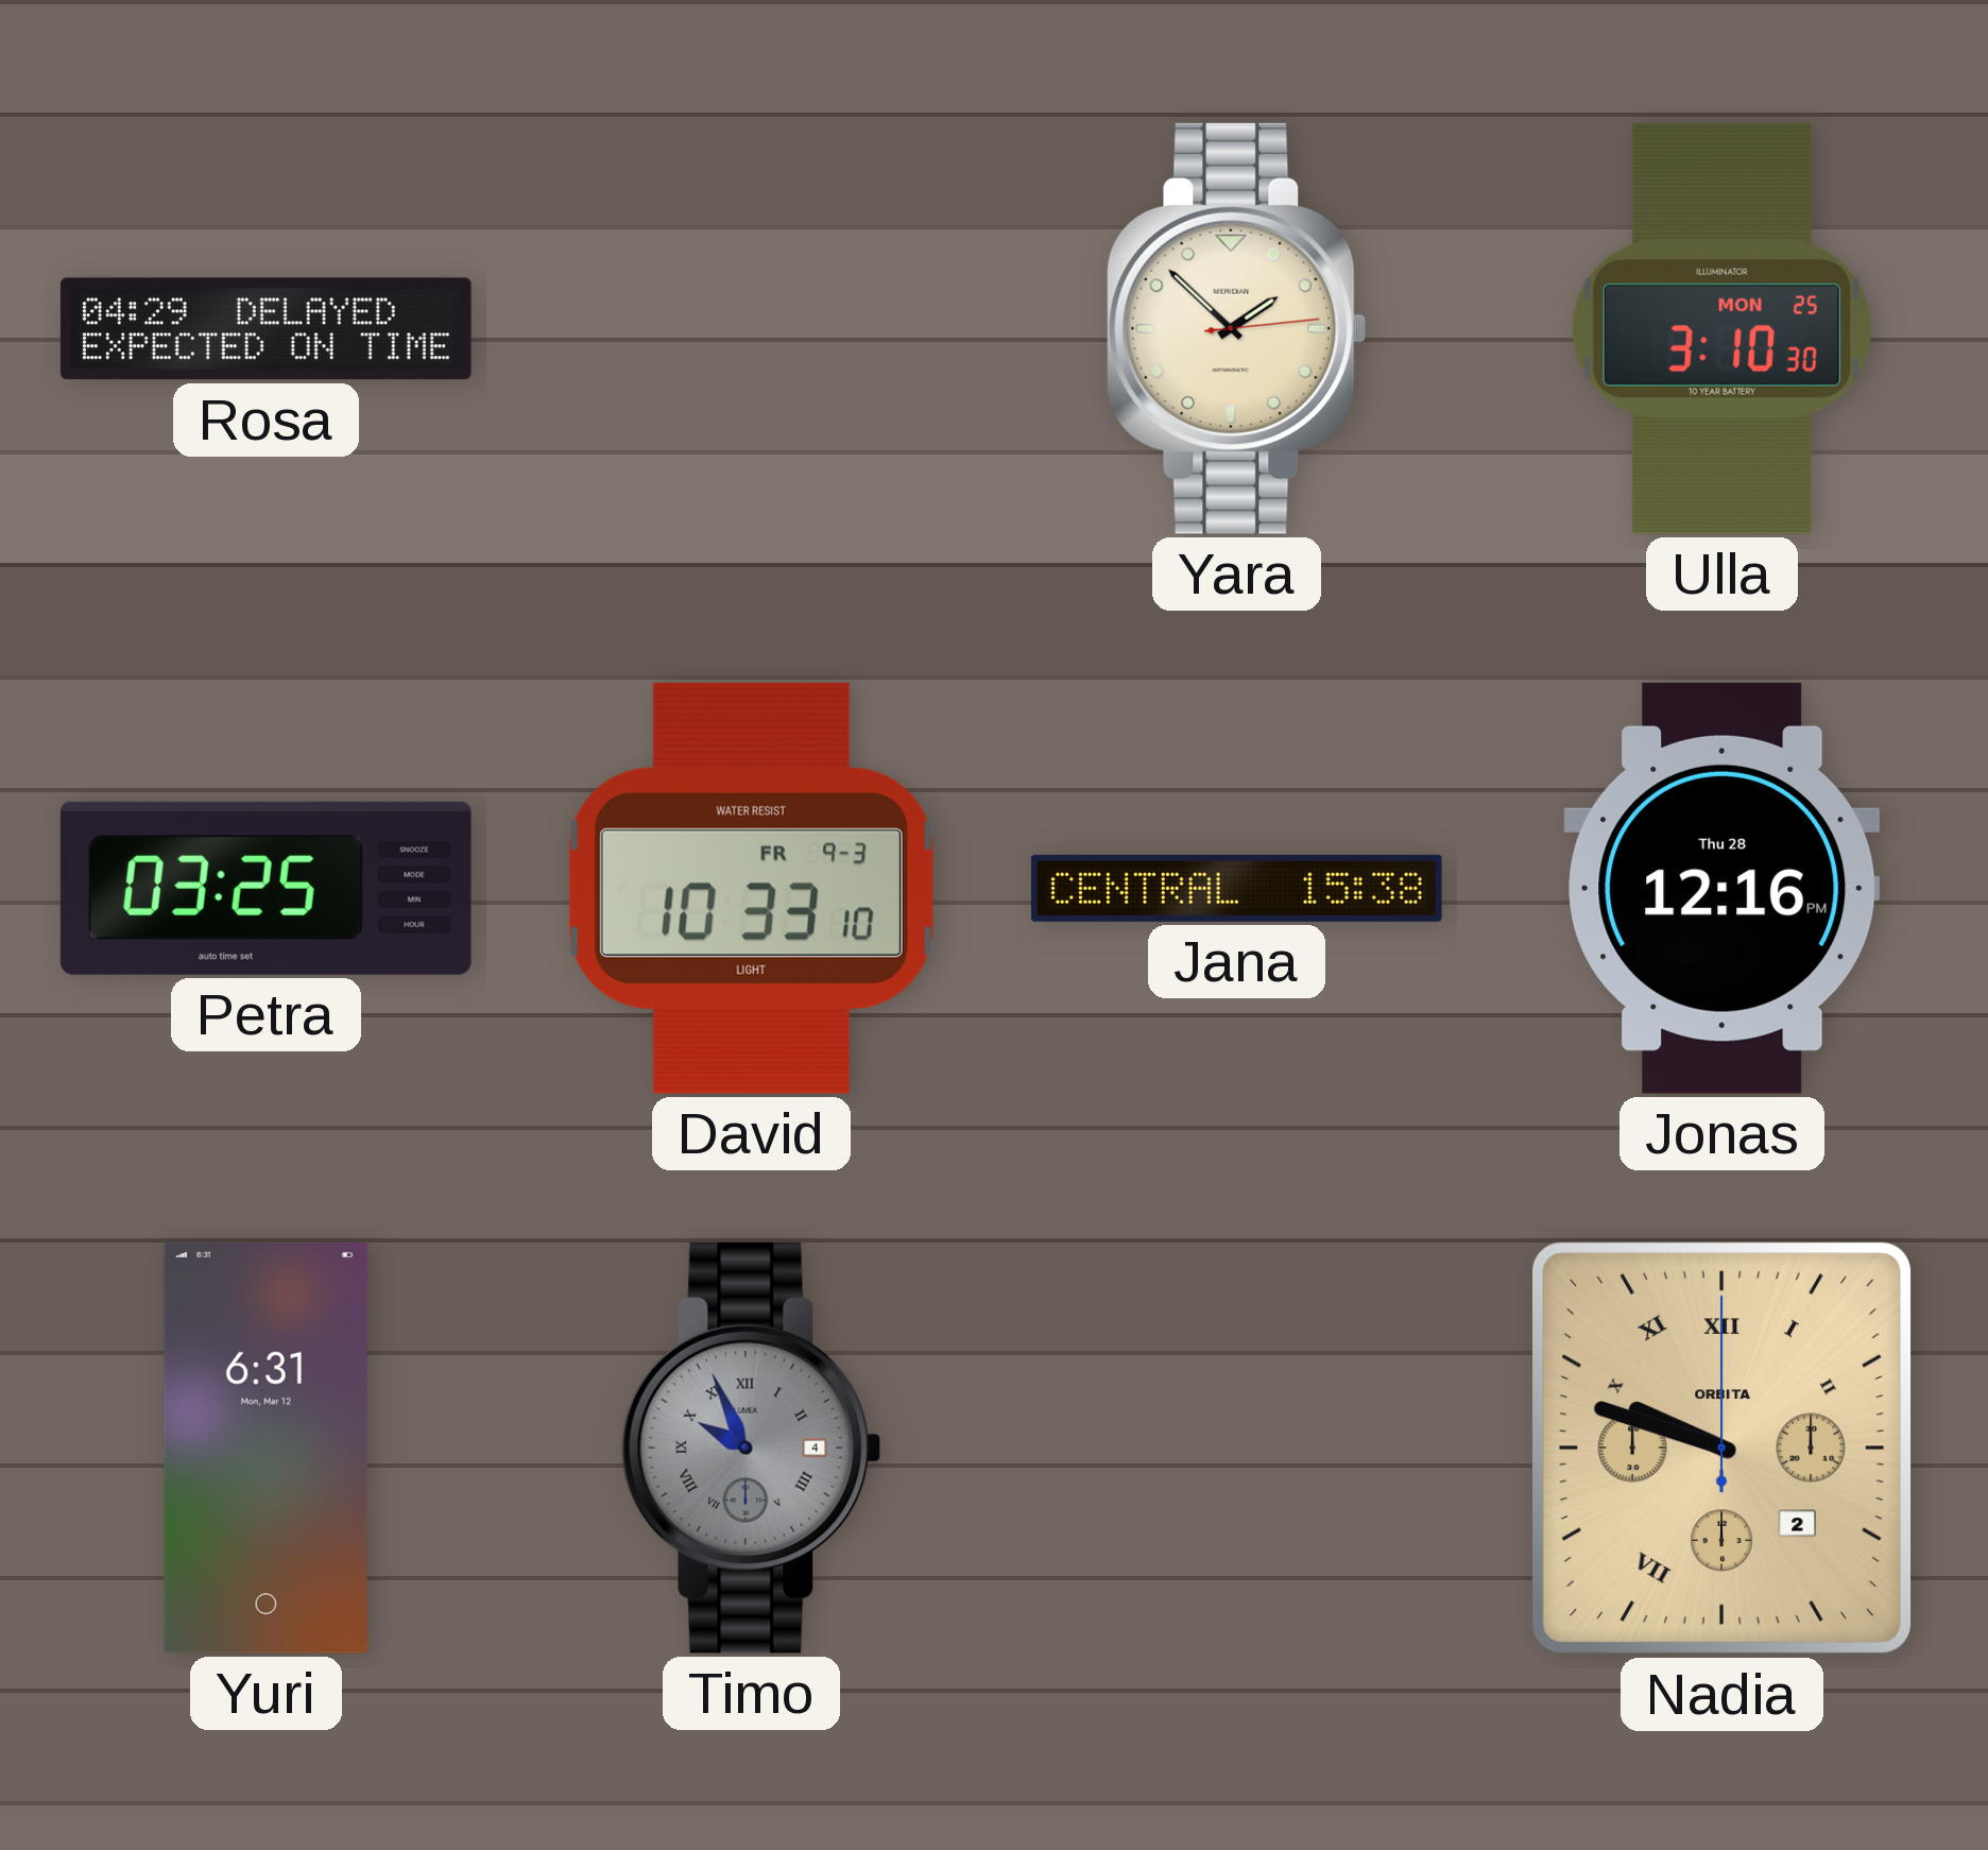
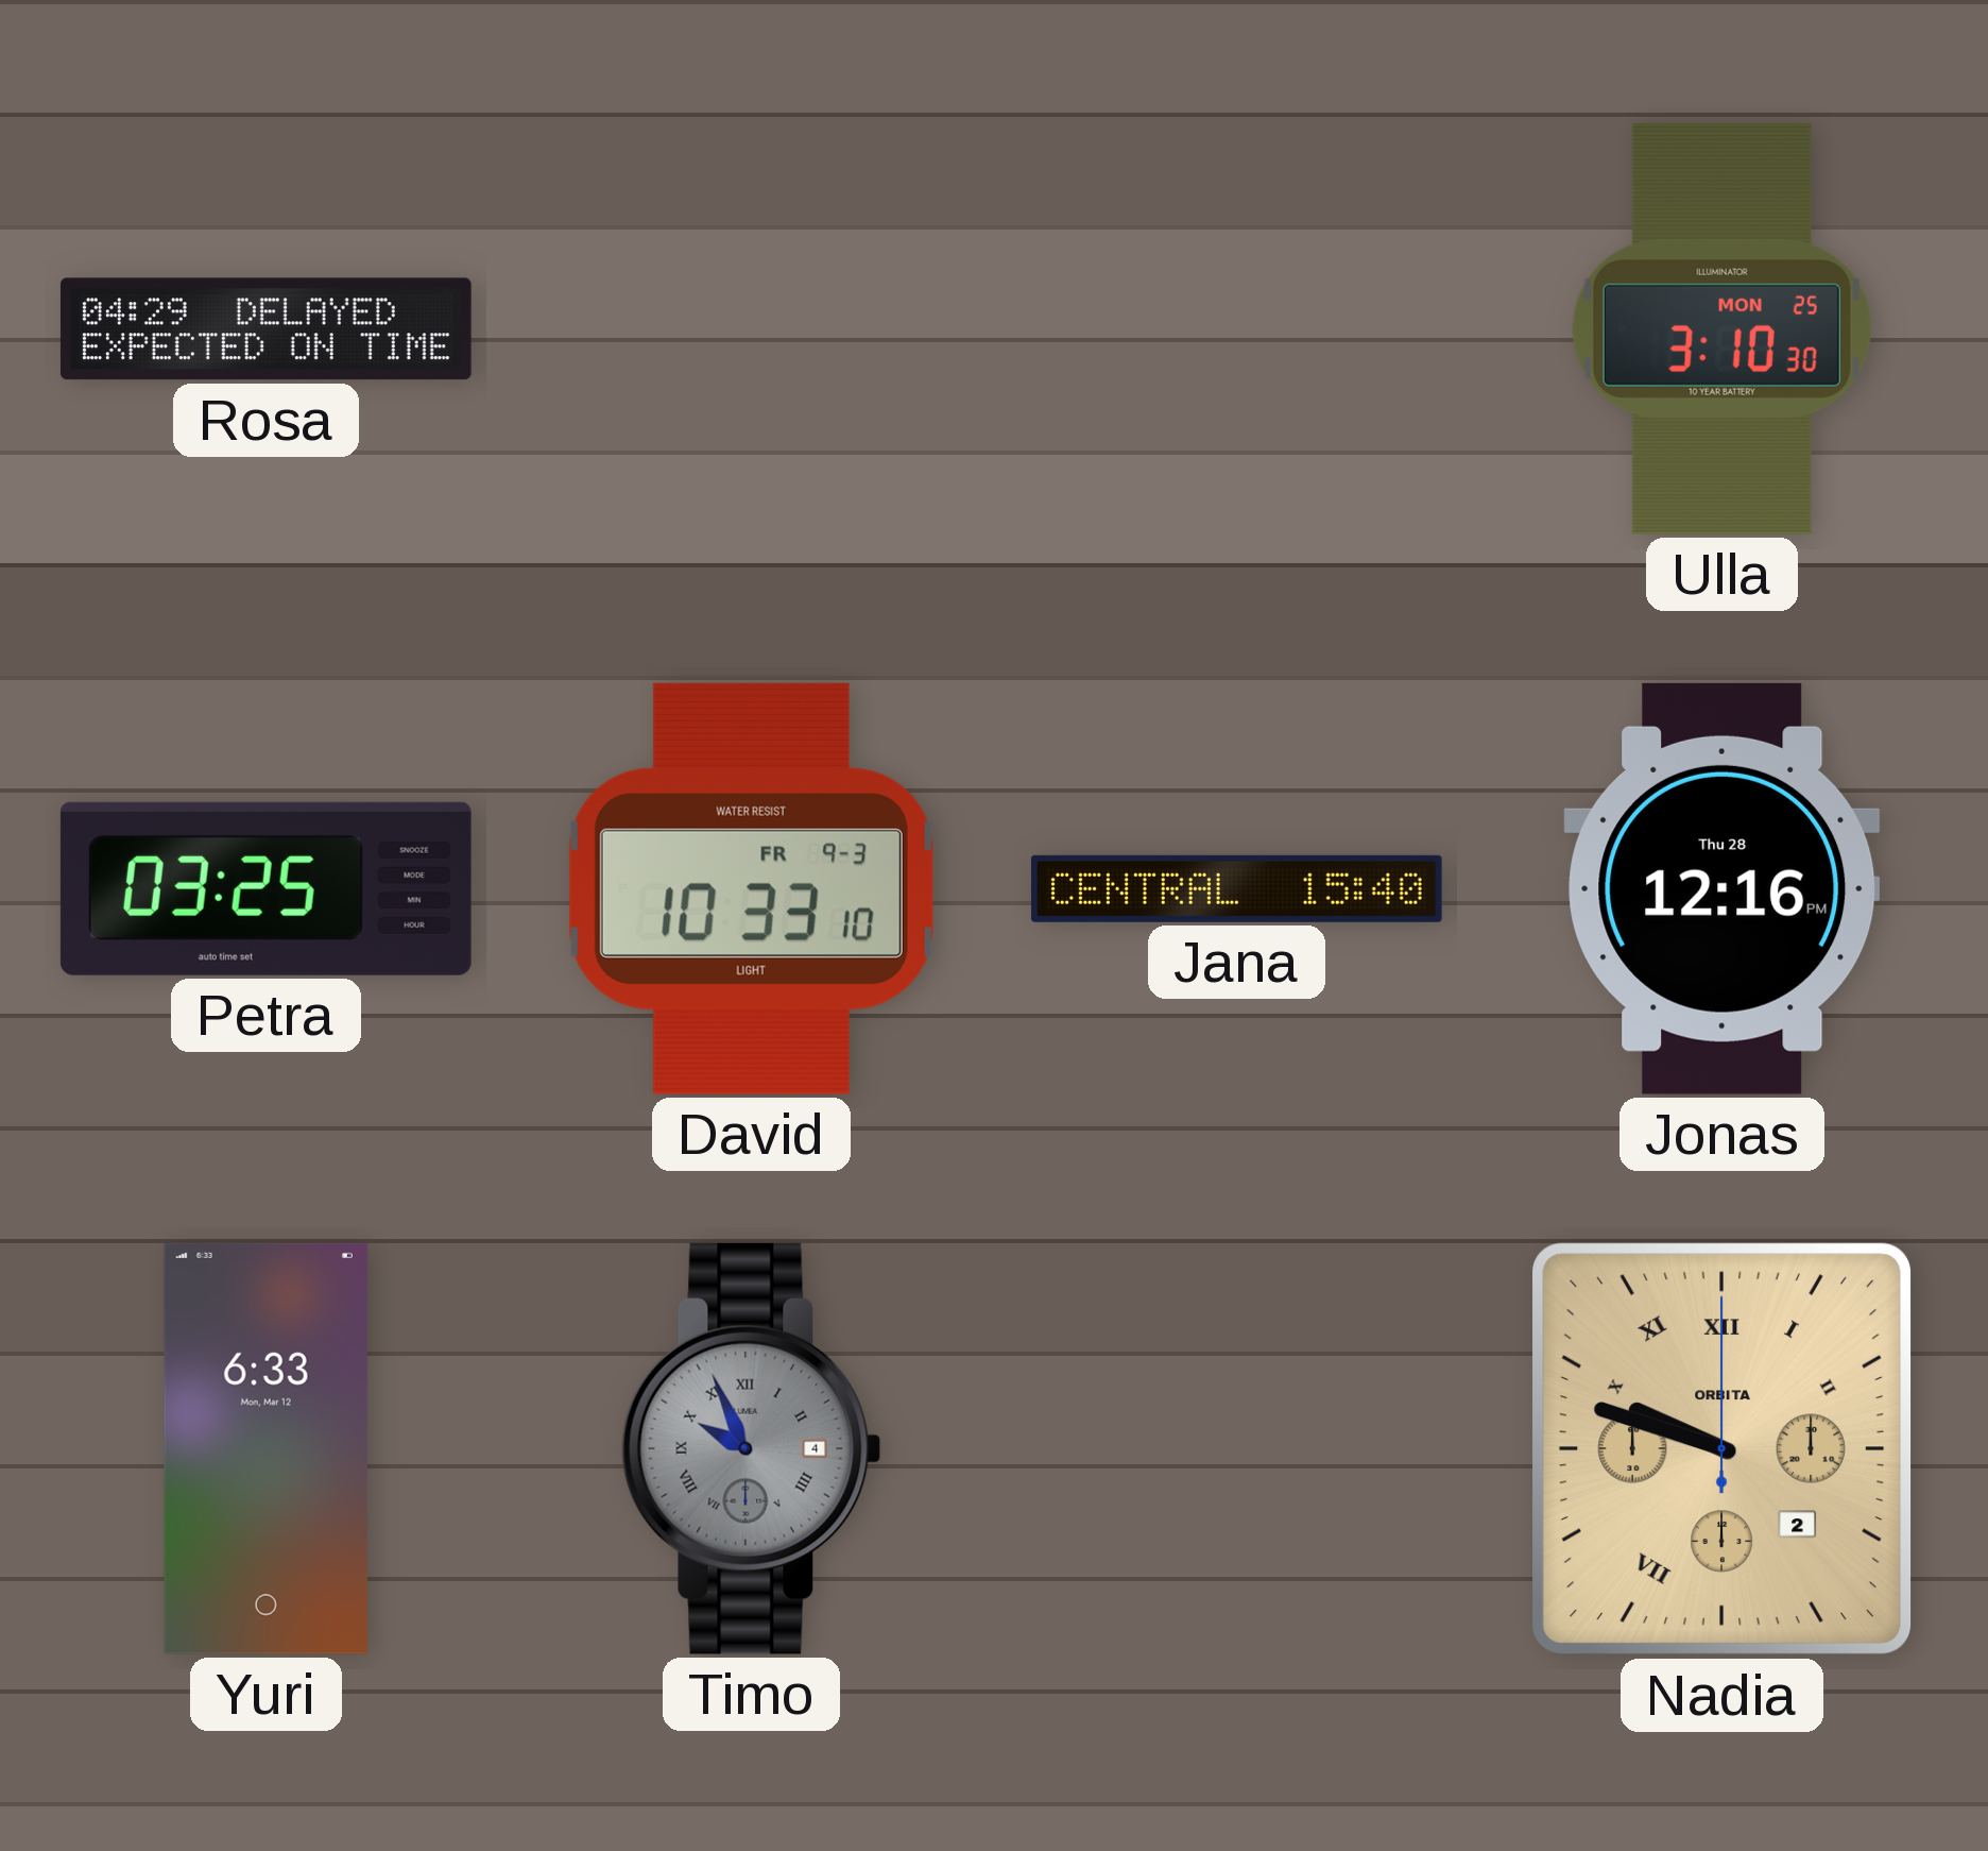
Yara: 1:52 -> none (1237, 328)
Jana: 15:38 -> 15:40 (1236, 888)
Yuri: 6:31 -> 6:33 (265, 1448)
